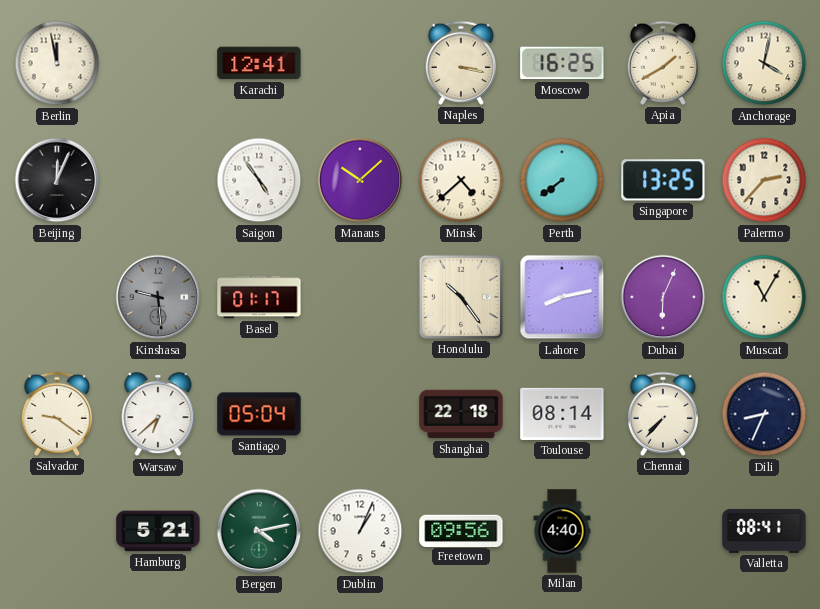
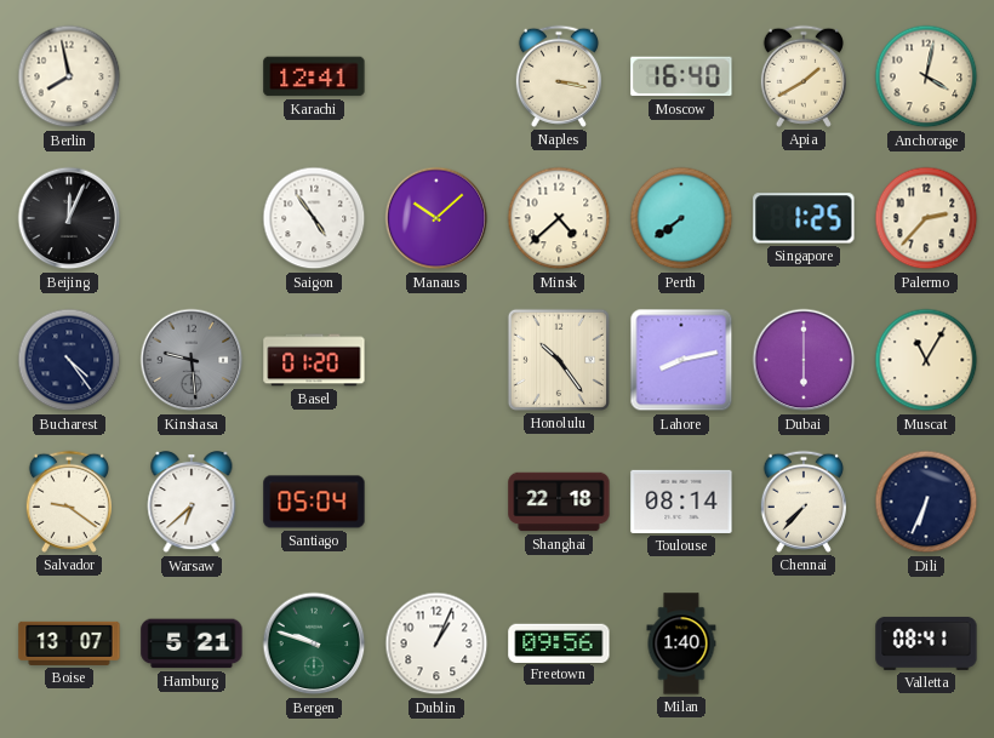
Berlin: 11:58 -> 7:58 (69, 76)
Moscow: 16:25 -> 16:40 (681, 76)
Singapore: 13:25 -> 1:25 (804, 218)
Bucharest: none -> 4:24 (69, 360)
Basel: 01:17 -> 01:20 (314, 360)
Dubai: 6:04 -> 6:00 (804, 360)
Dili: 8:34 -> 6:34 (926, 502)
Boise: none -> 13:07 (69, 643)
Bergen: 4:13 -> 9:48 (314, 643)
Milan: 4:40 -> 1:40 (681, 643)
